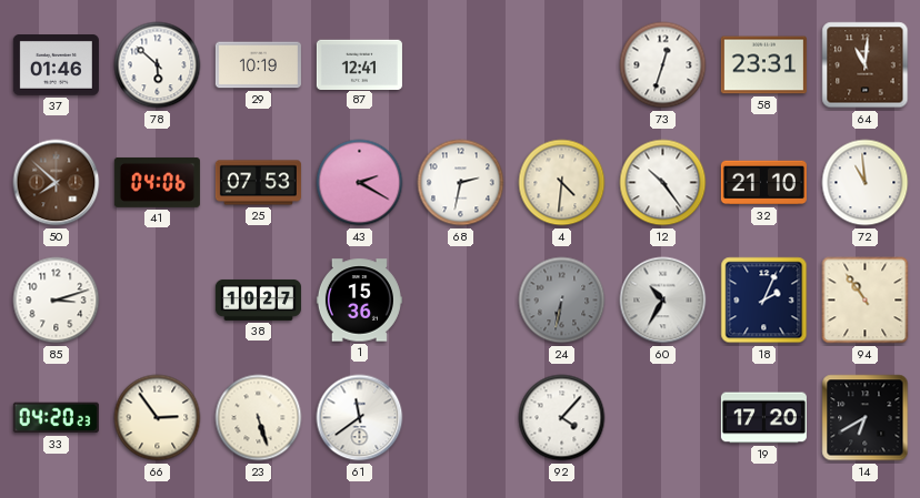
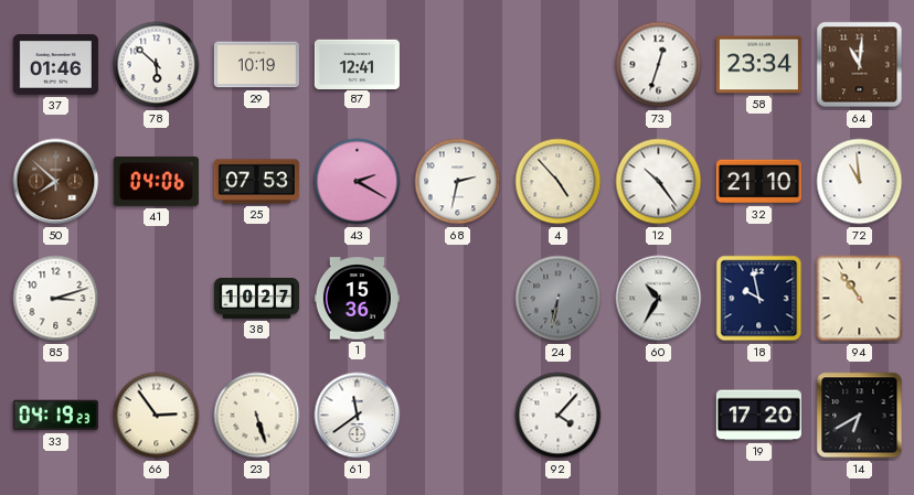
58: 23:31 -> 23:34 (758, 65)
4: 4:31 -> 4:53 (559, 182)
18: 2:04 -> 9:58 (759, 299)
33: 04:20 -> 04:19 (55, 416)
